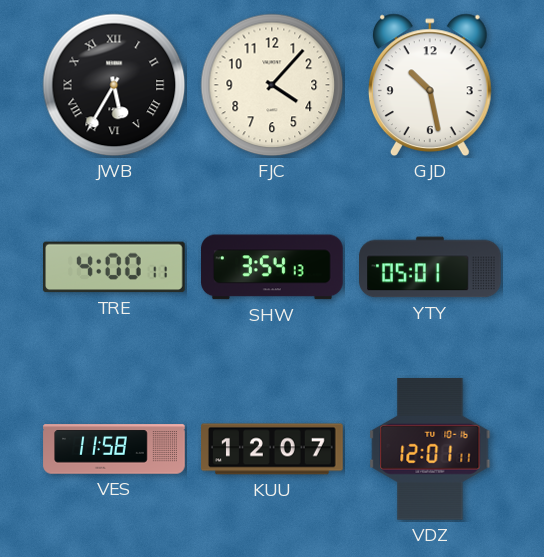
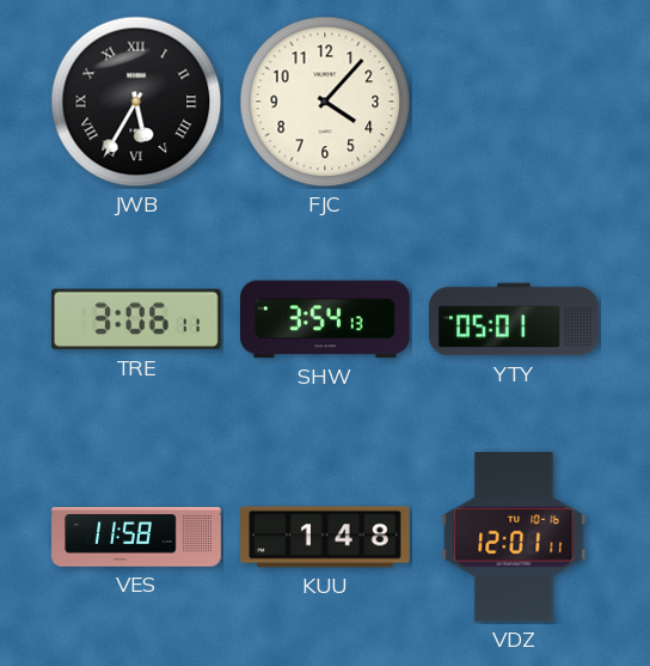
GJD: 10:28 -> none (430, 85)
TRE: 4:00 -> 3:06 (137, 319)
KUU: 12:07 -> 1:48 (325, 537)
